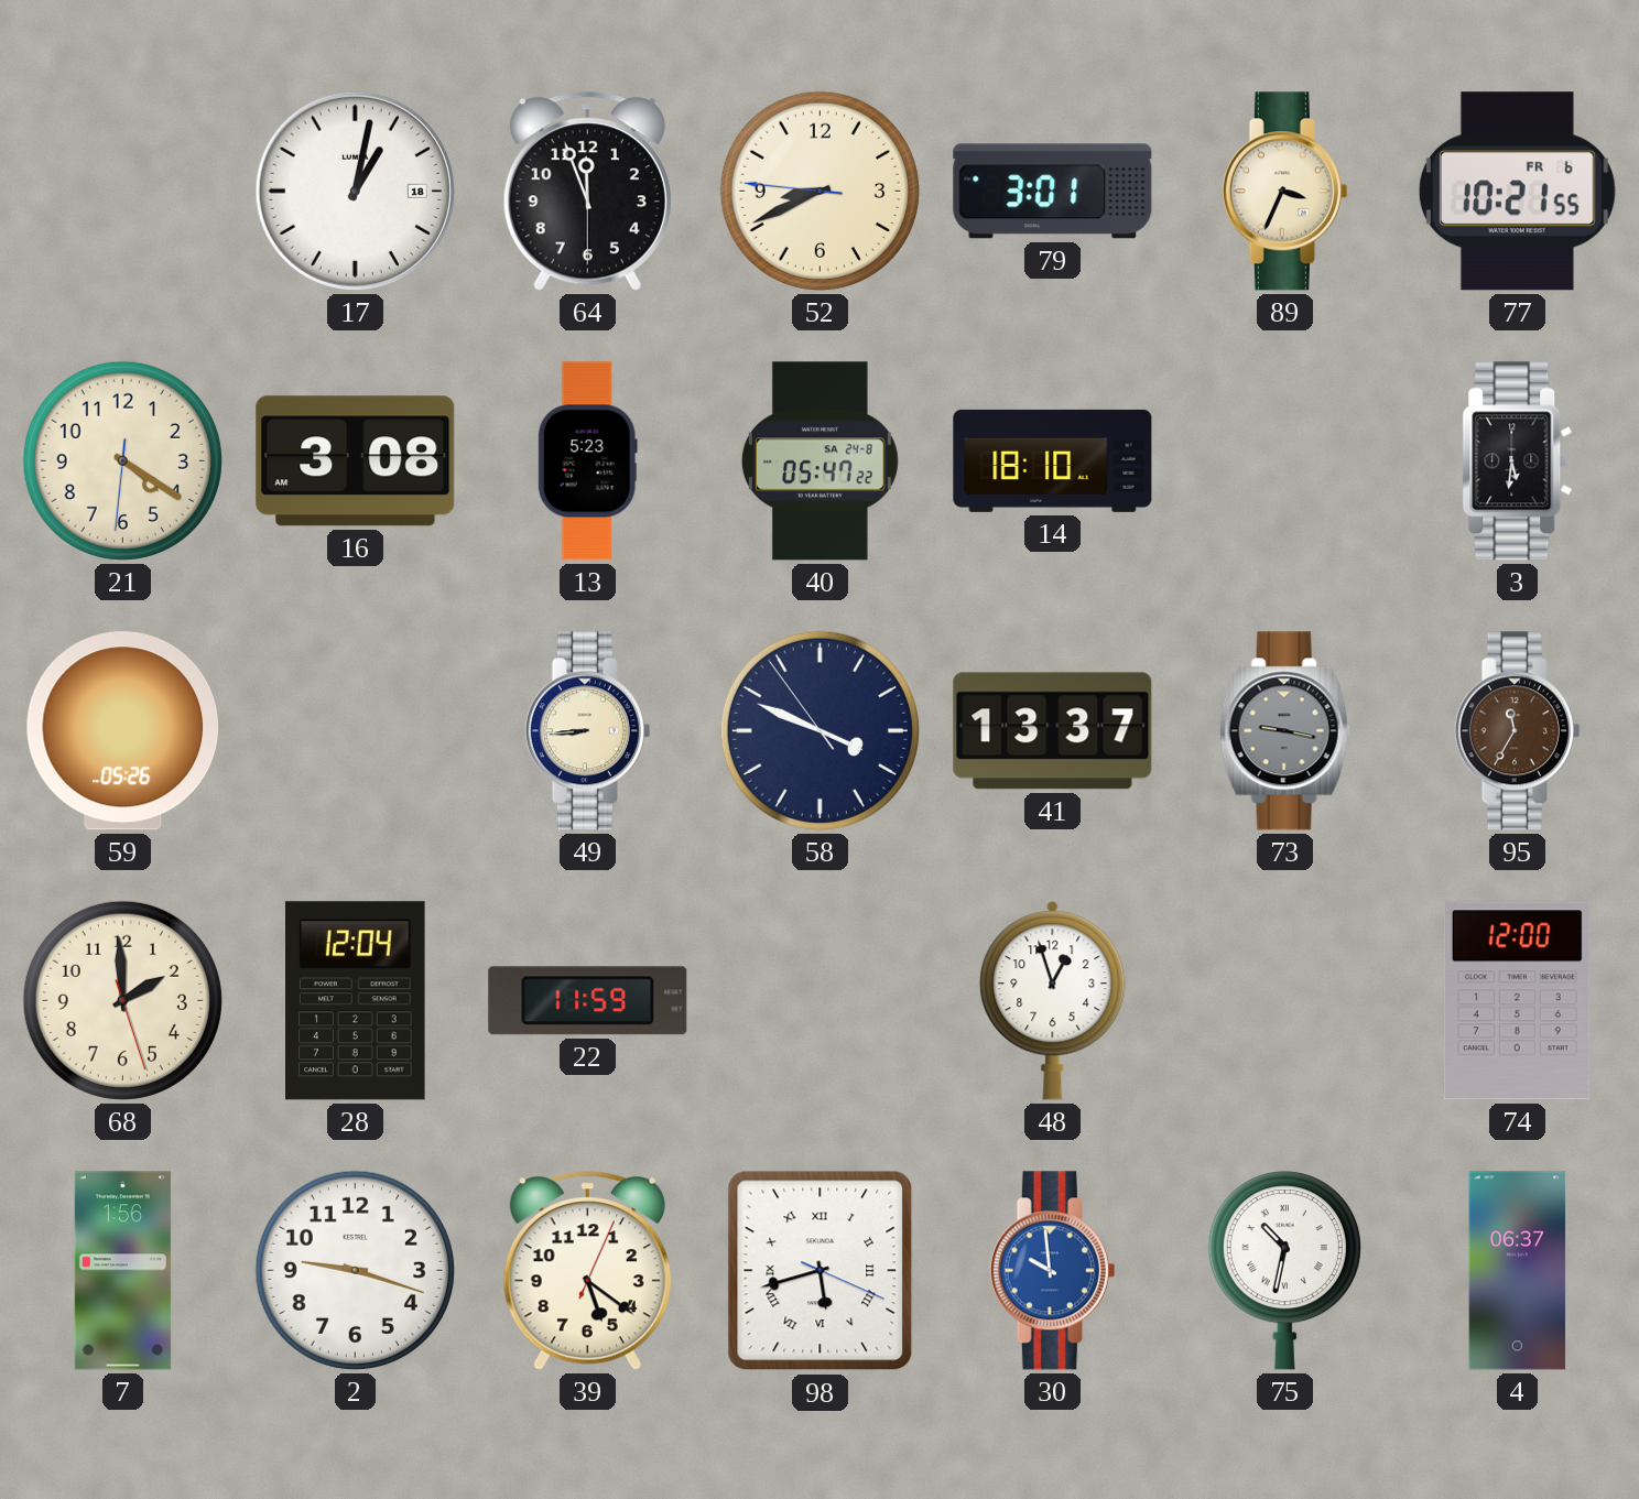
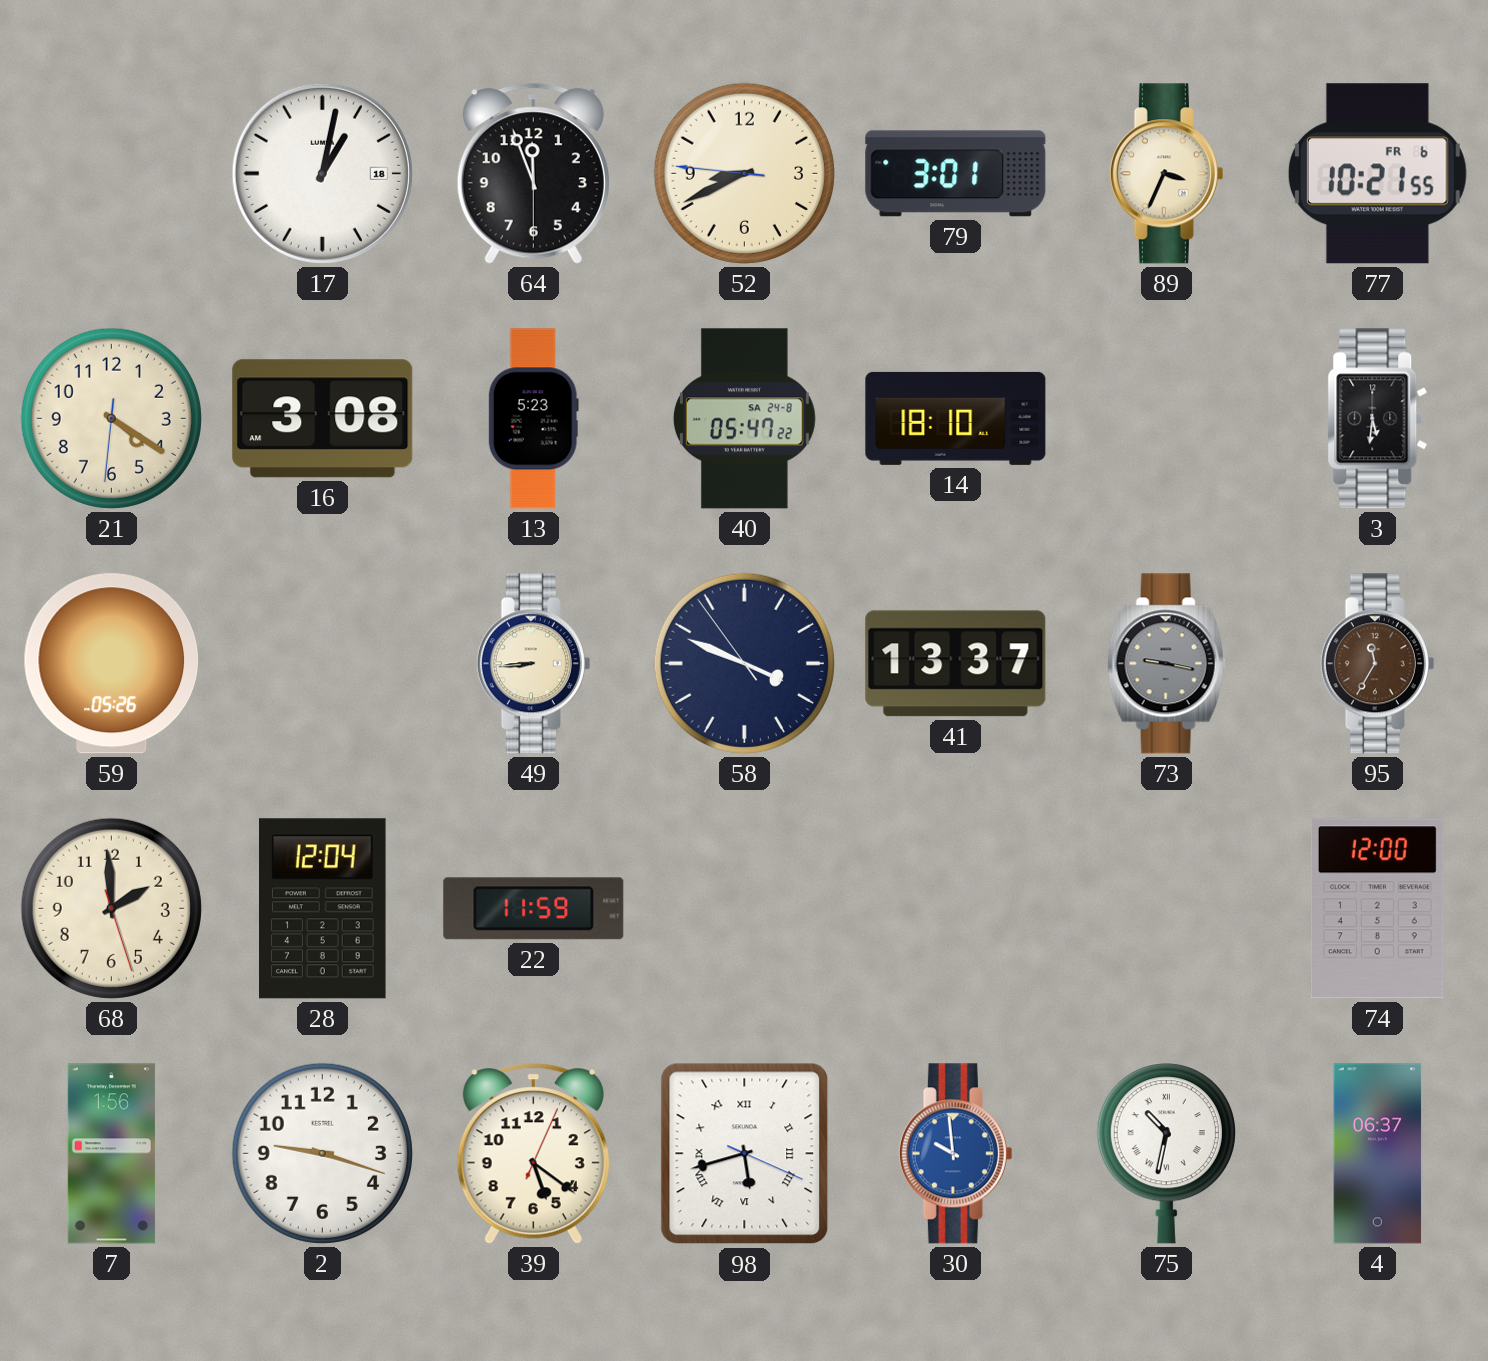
48: 12:57 -> none (1053, 1001)
